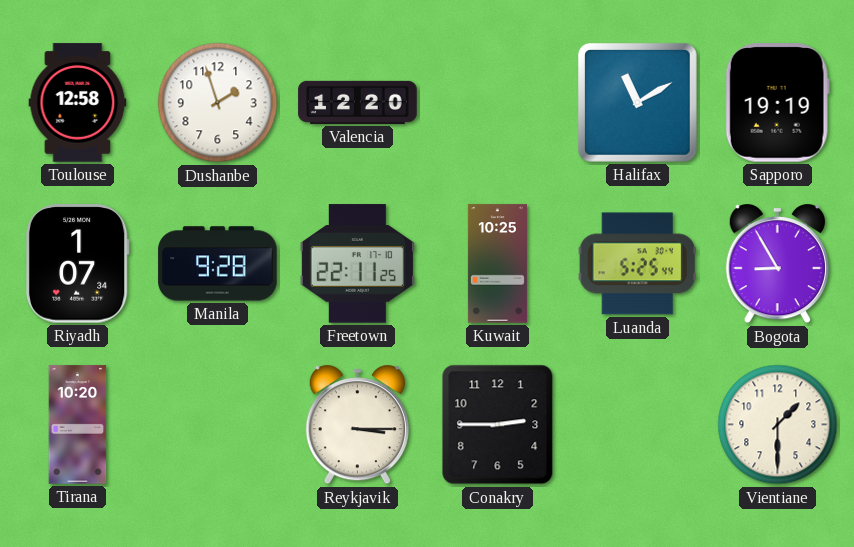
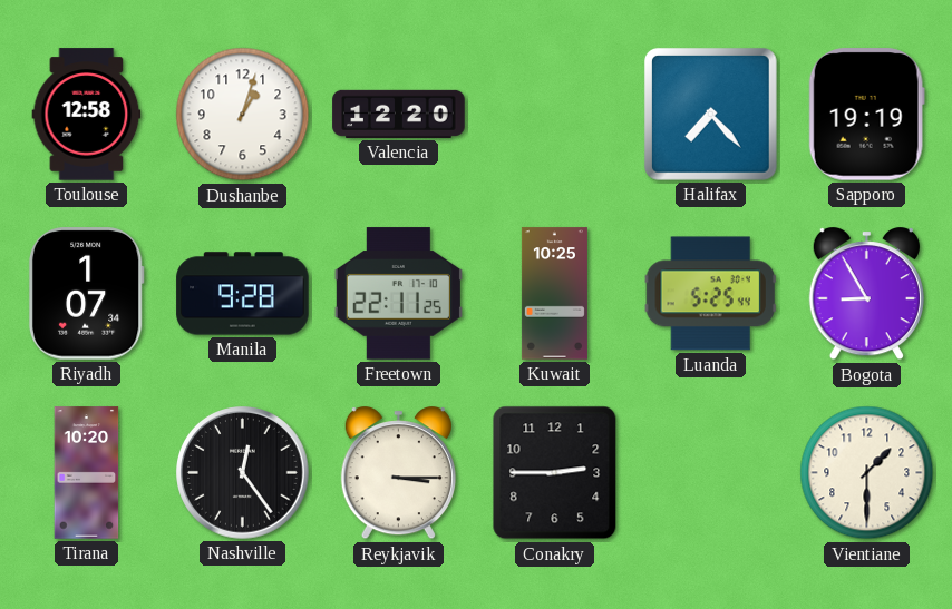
Dushanbe: 1:57 -> 1:03 (243, 115)
Halifax: 11:10 -> 7:23 (710, 114)
Nashville: none -> 12:24 (243, 473)
